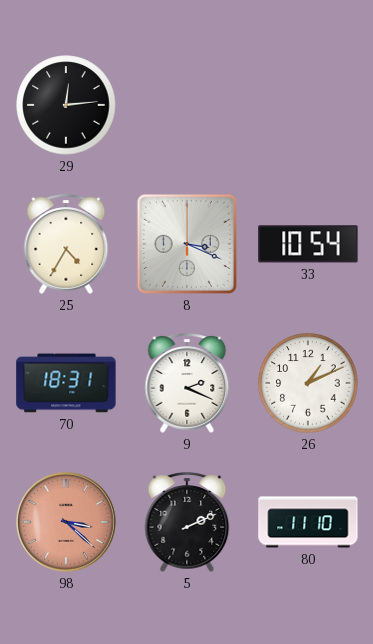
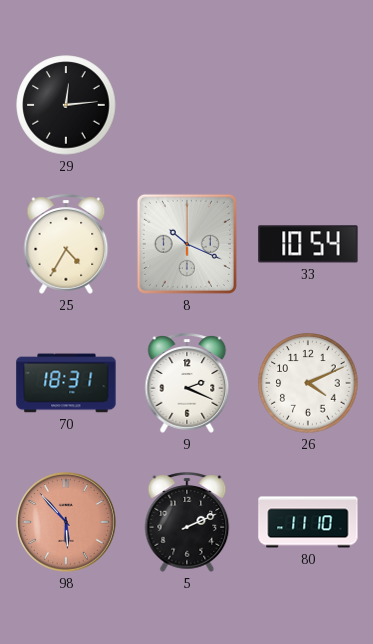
8: 3:19 -> 10:19 (187, 244)
26: 1:11 -> 4:11 (308, 383)
98: 3:22 -> 5:53 (66, 522)
